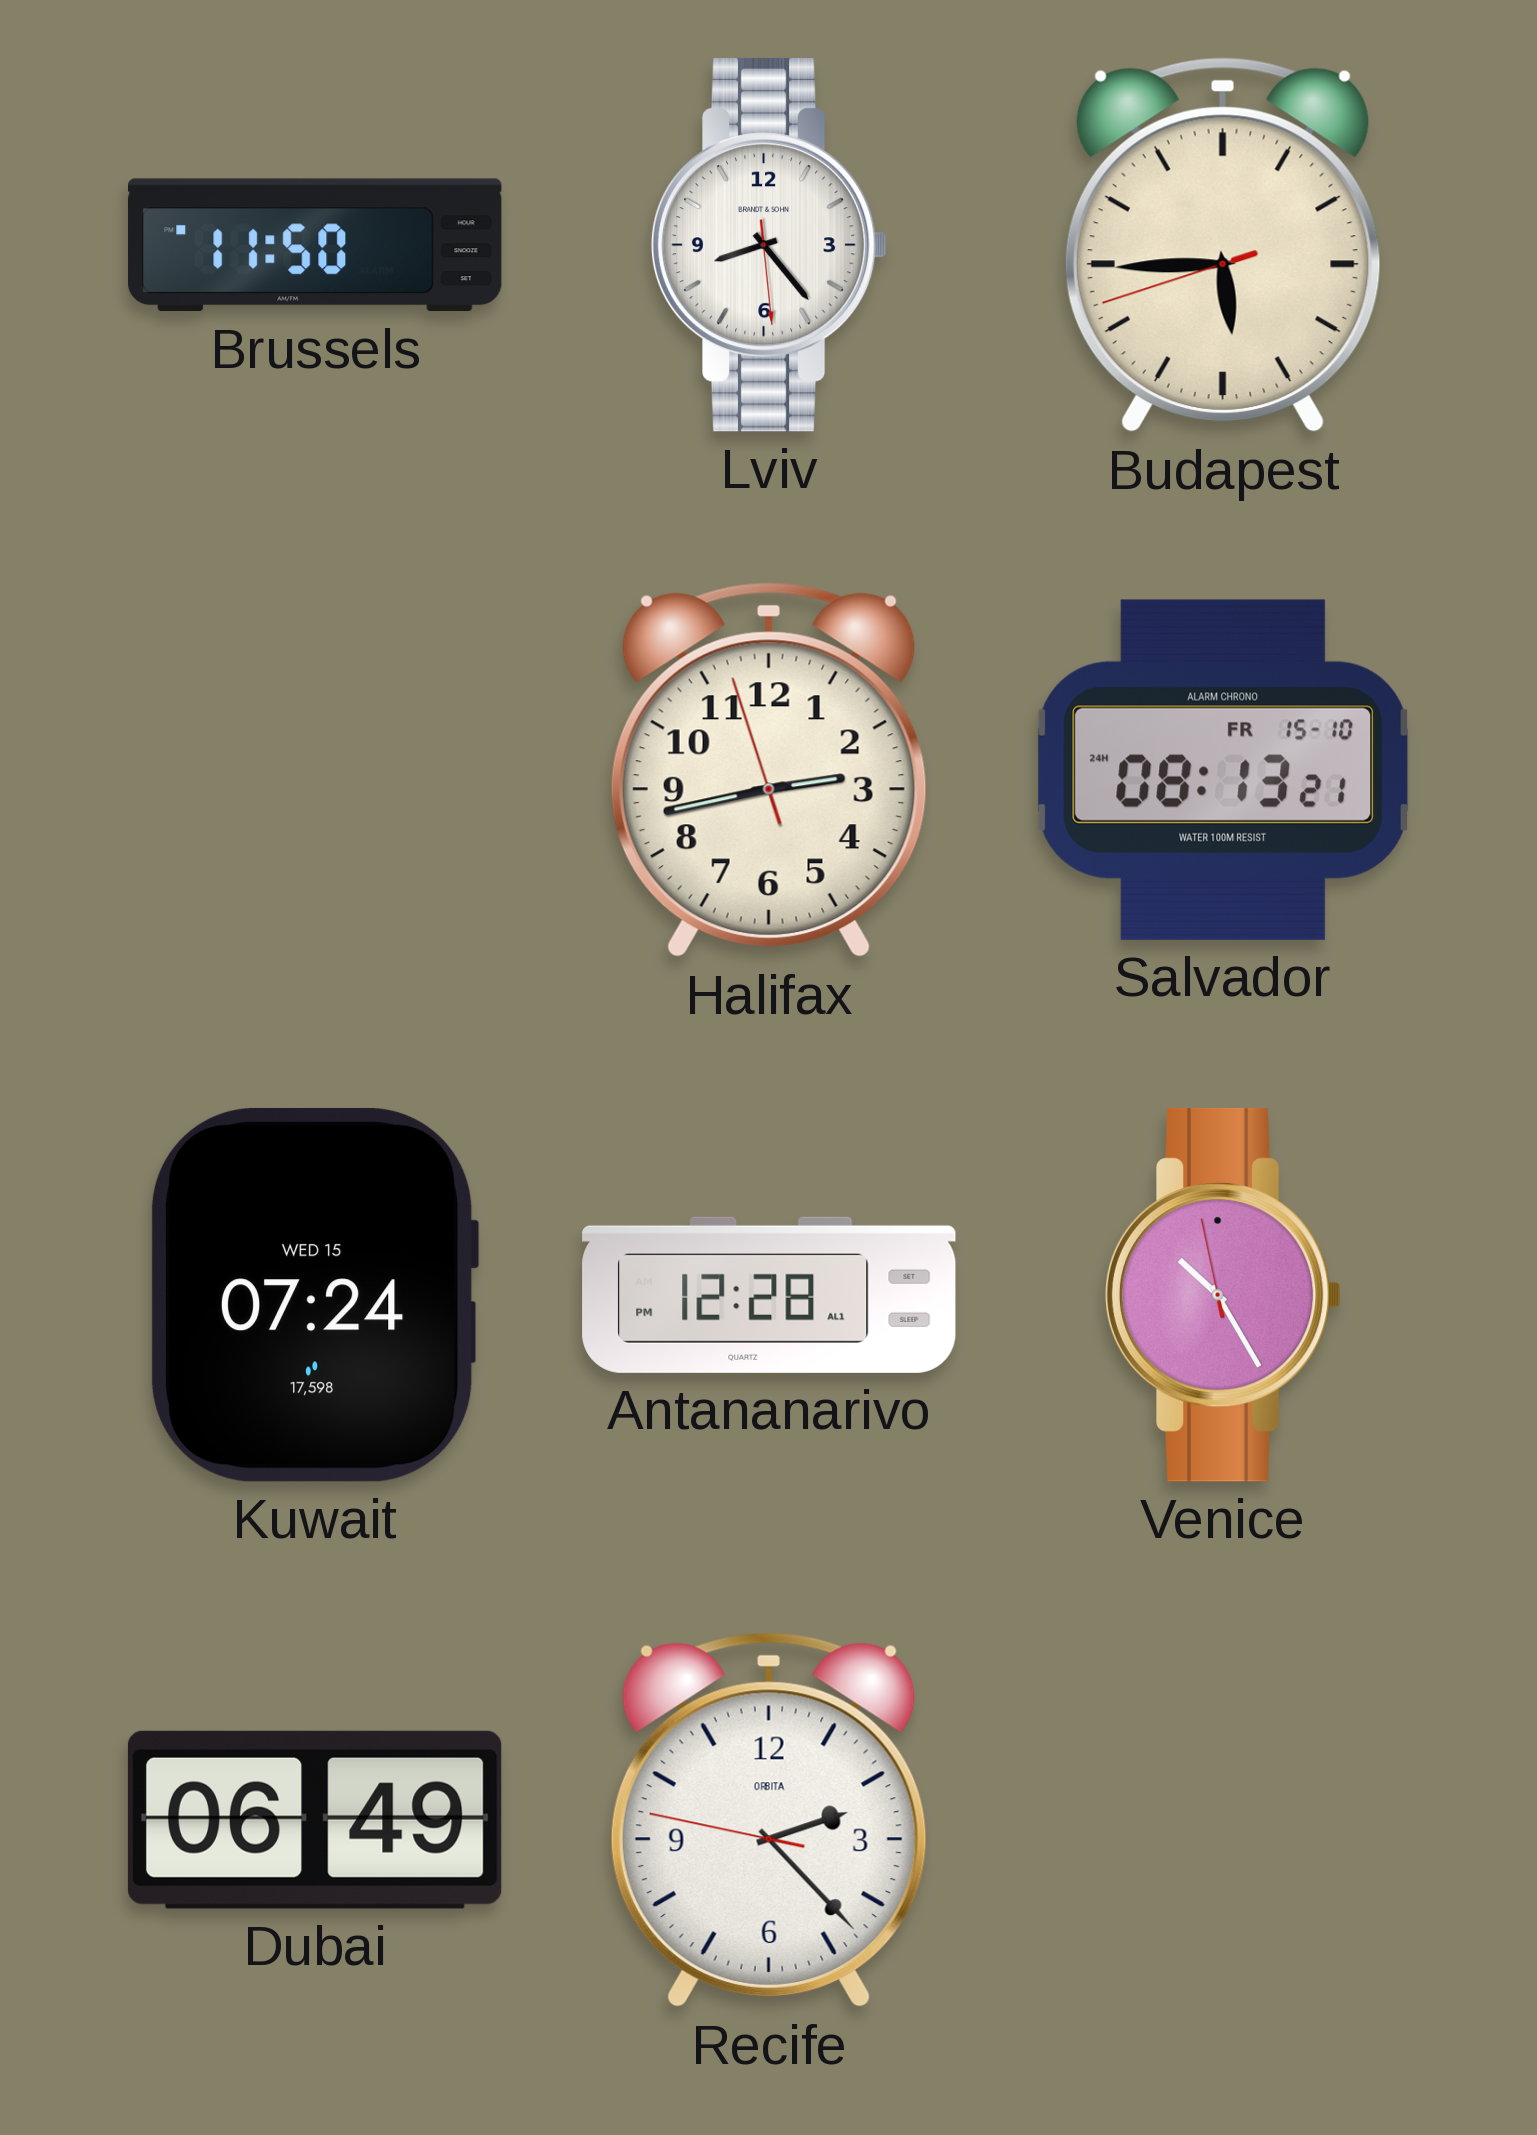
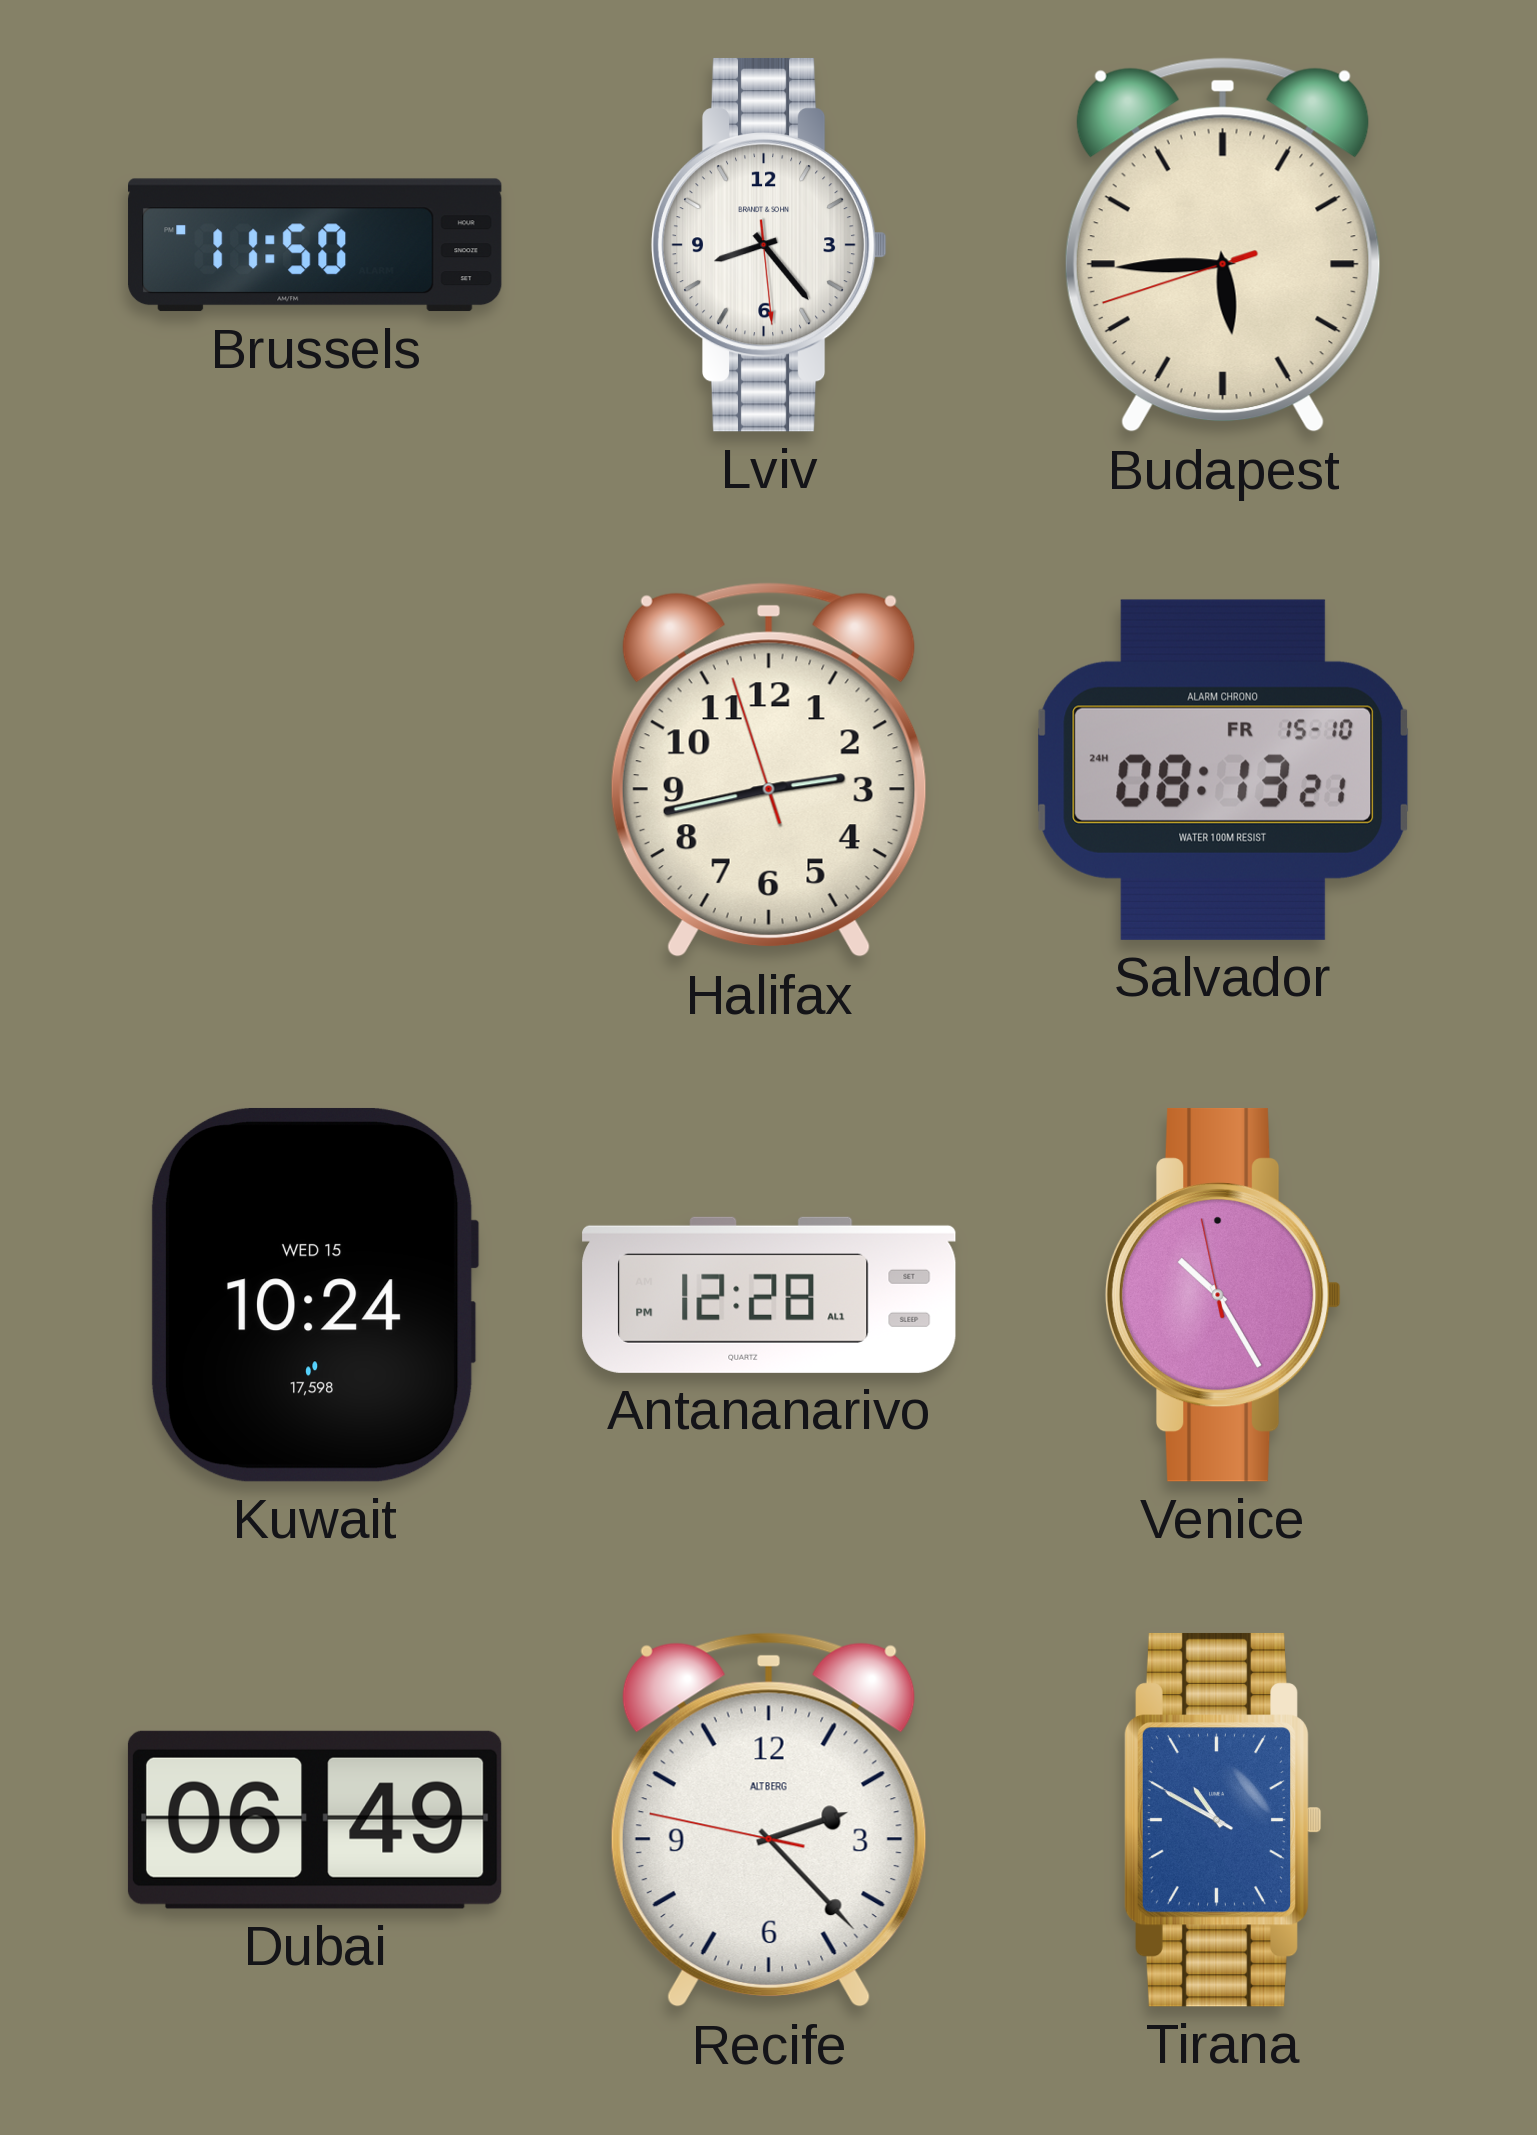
Kuwait: 07:24 -> 10:24 (315, 1295)
Recife brand: ORBITA -> ALTBERG (769, 1820)
Tirana: none -> 10:49 (1223, 1820)
